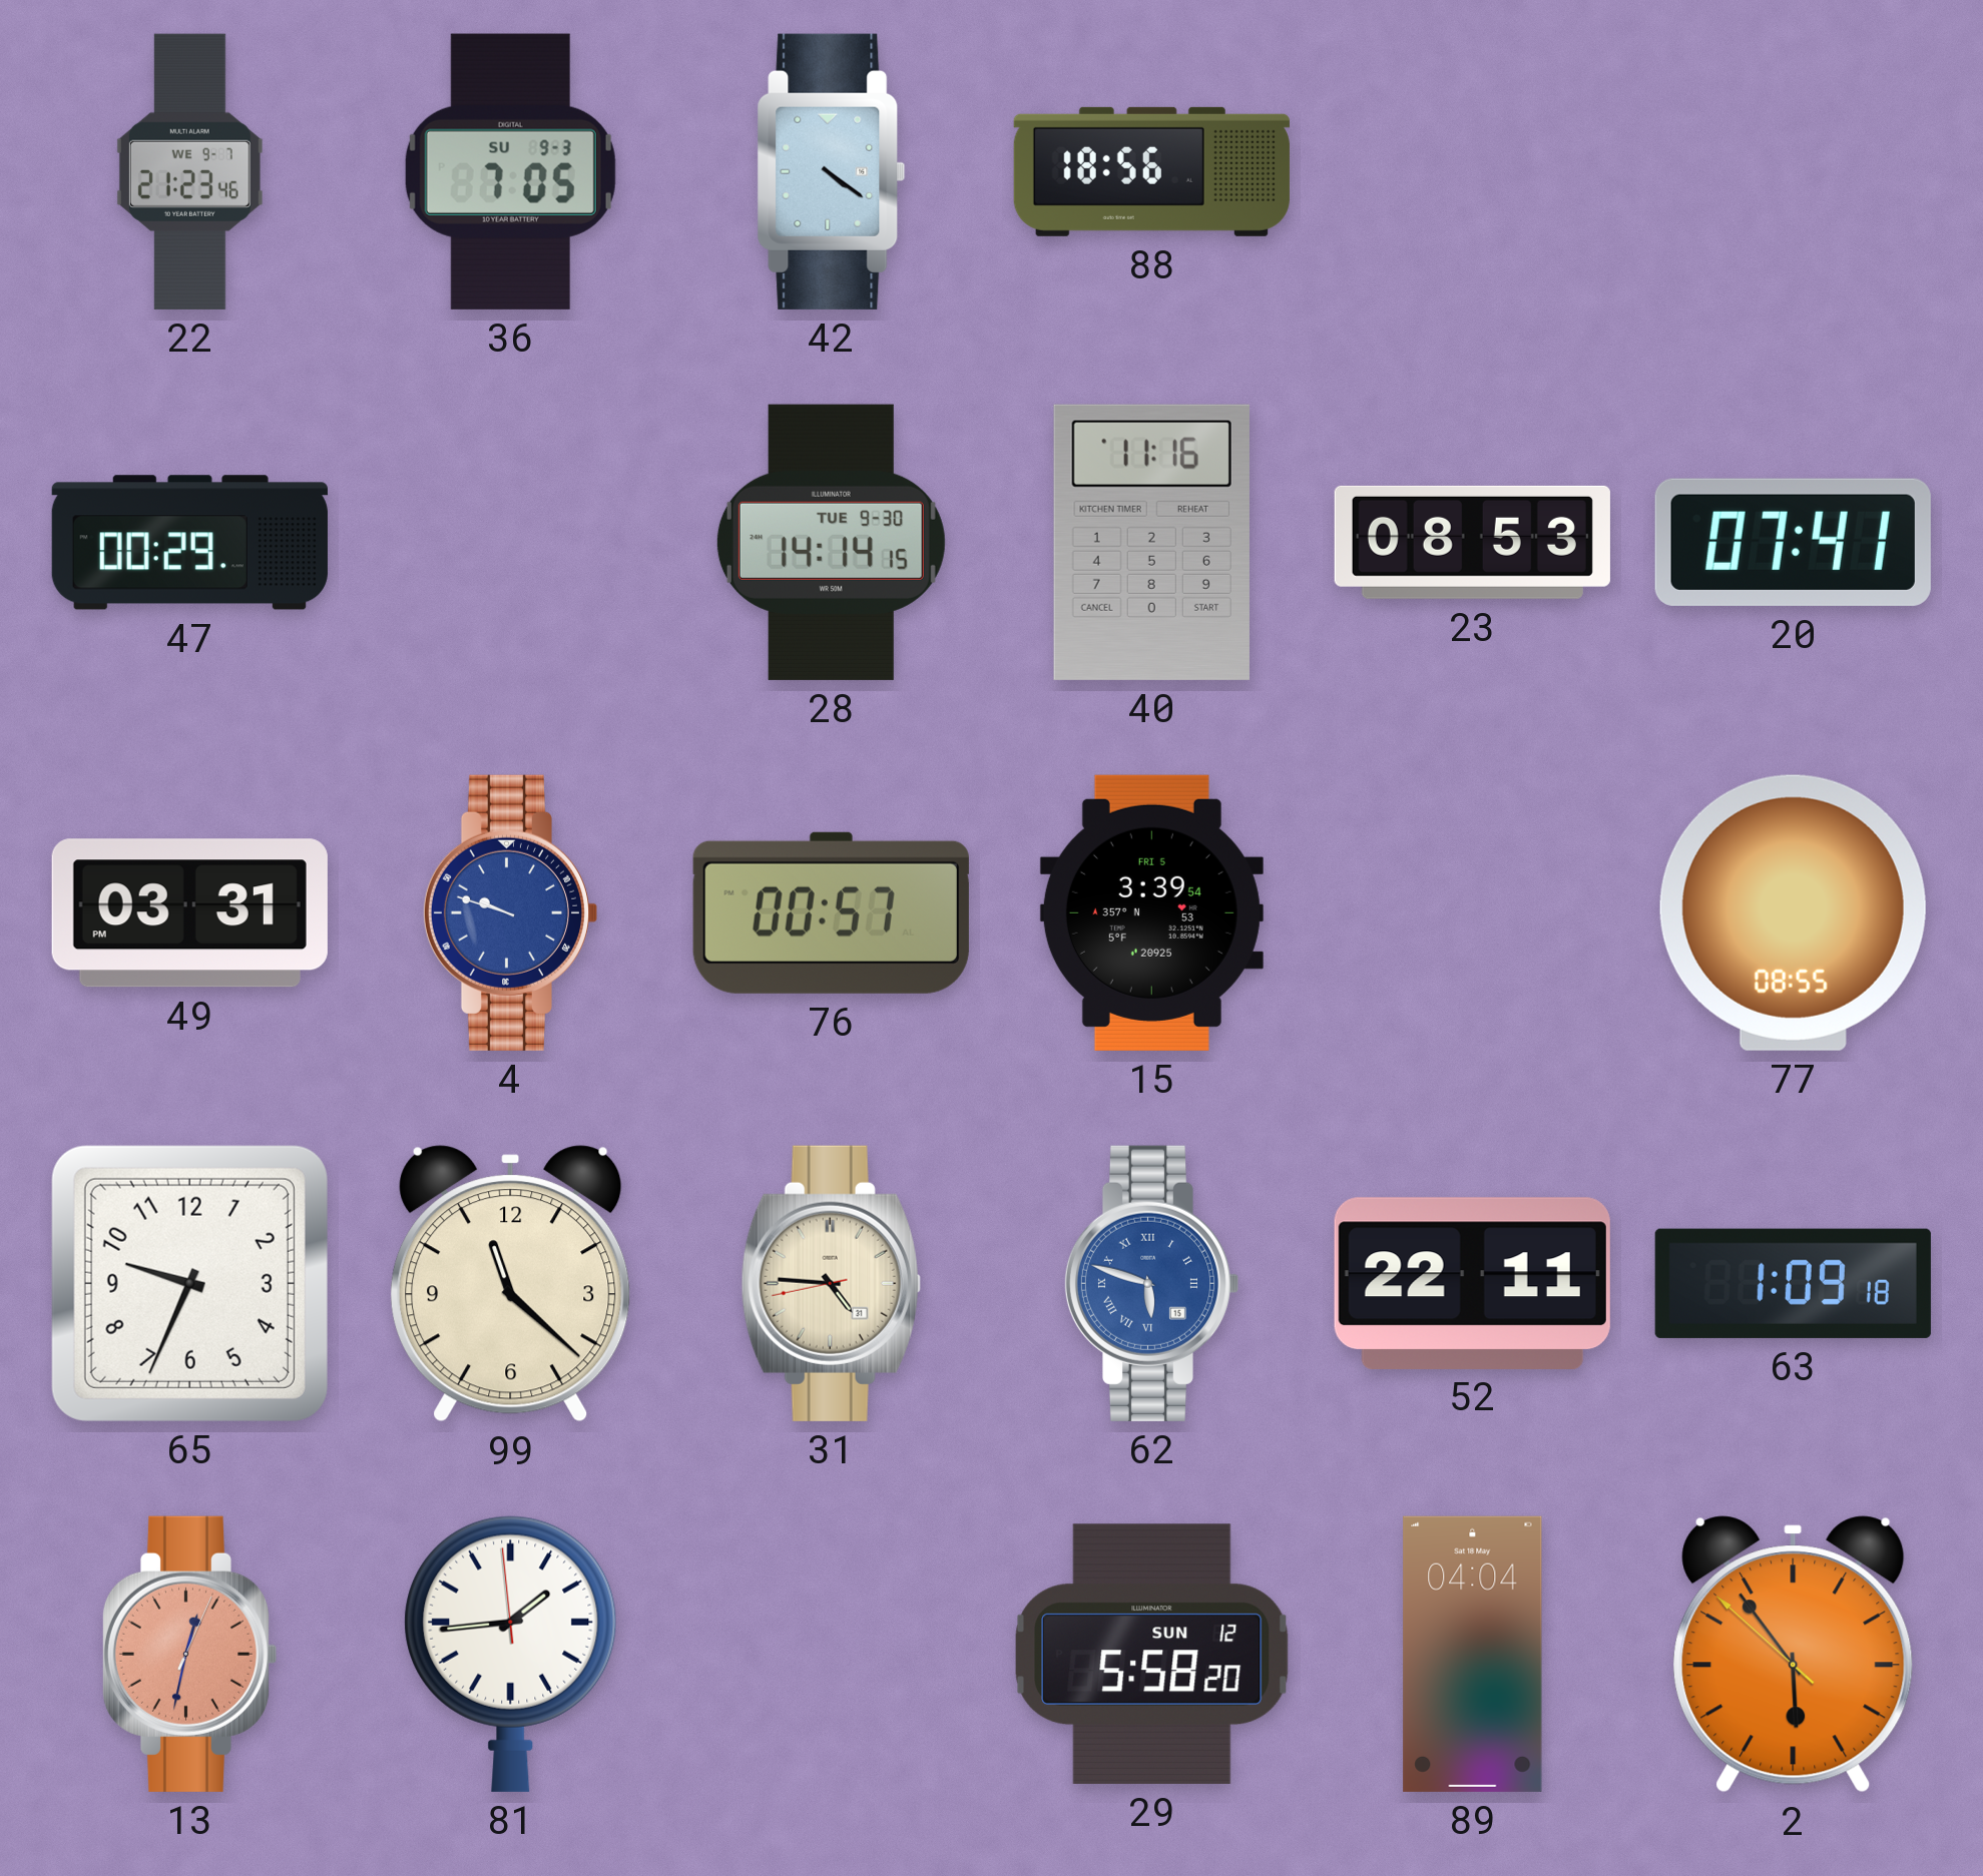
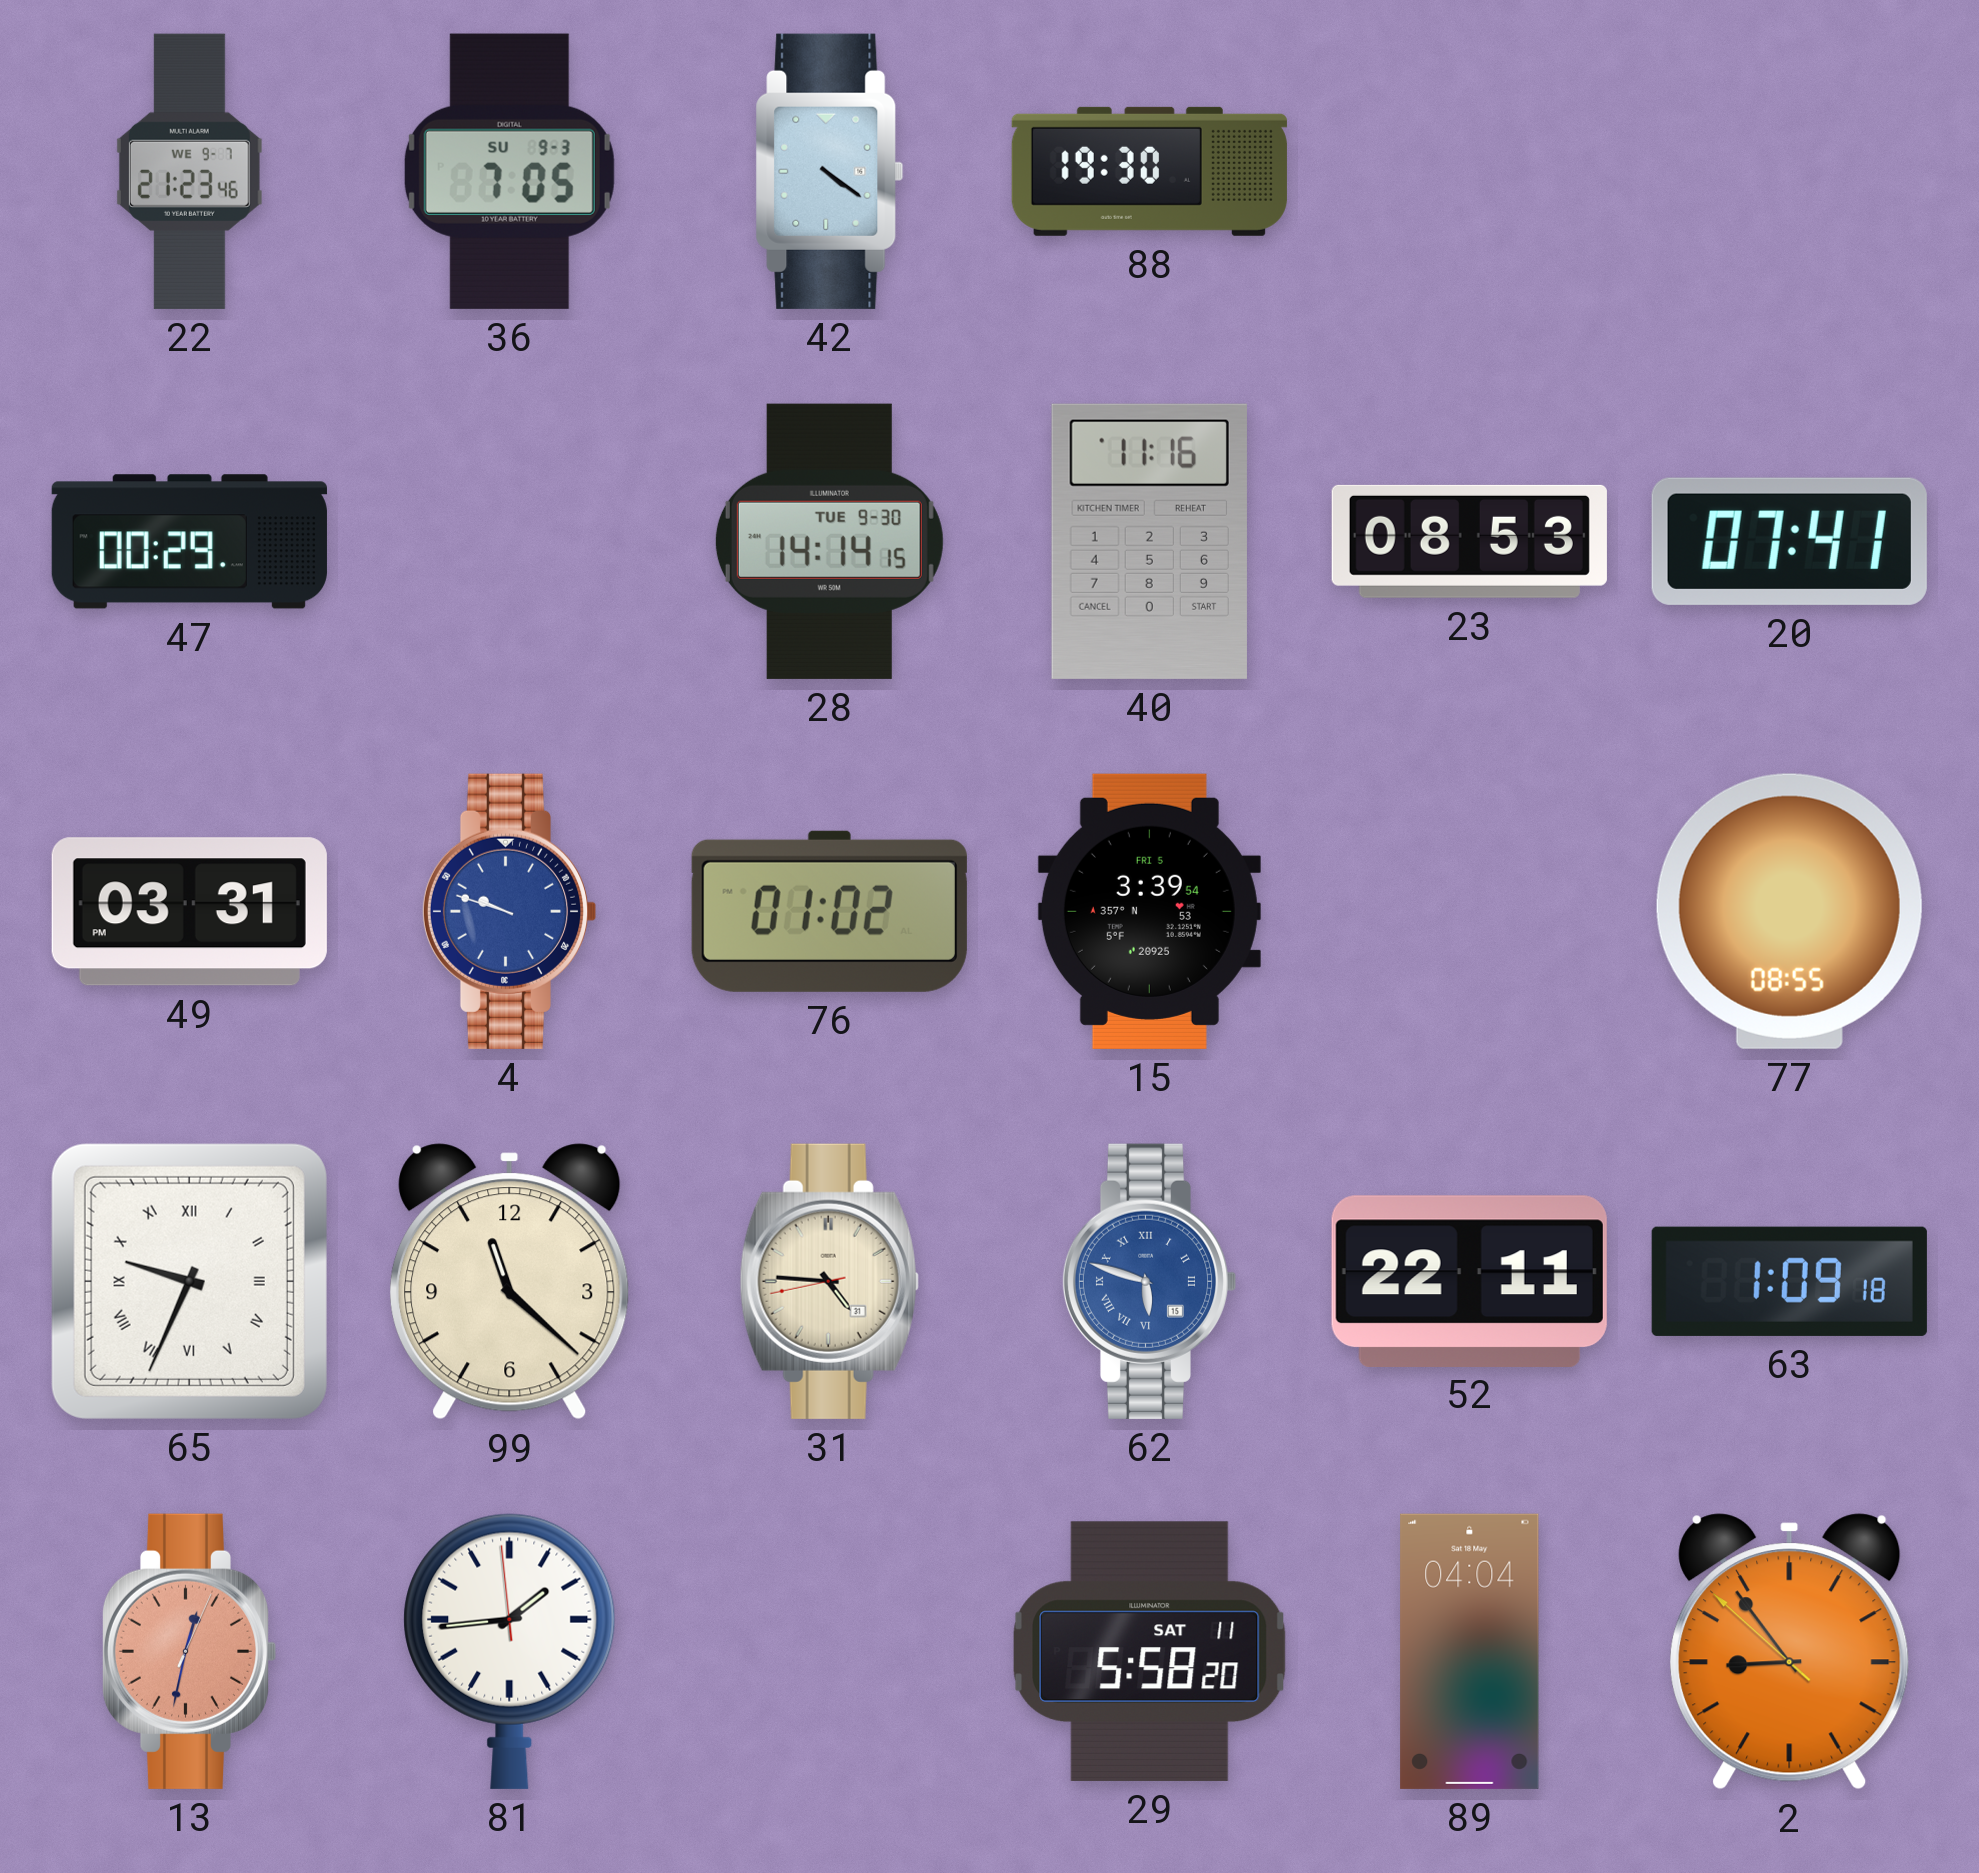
88: 18:56 -> 19:30 (1149, 171)
76: 00:57 -> 01:02 (829, 911)
65 numerals: Arabic -> Roman (189, 1281)
29 date: SUN 12 -> SAT 11 (1149, 1651)
2: 5:53 -> 8:53 (1790, 1652)
